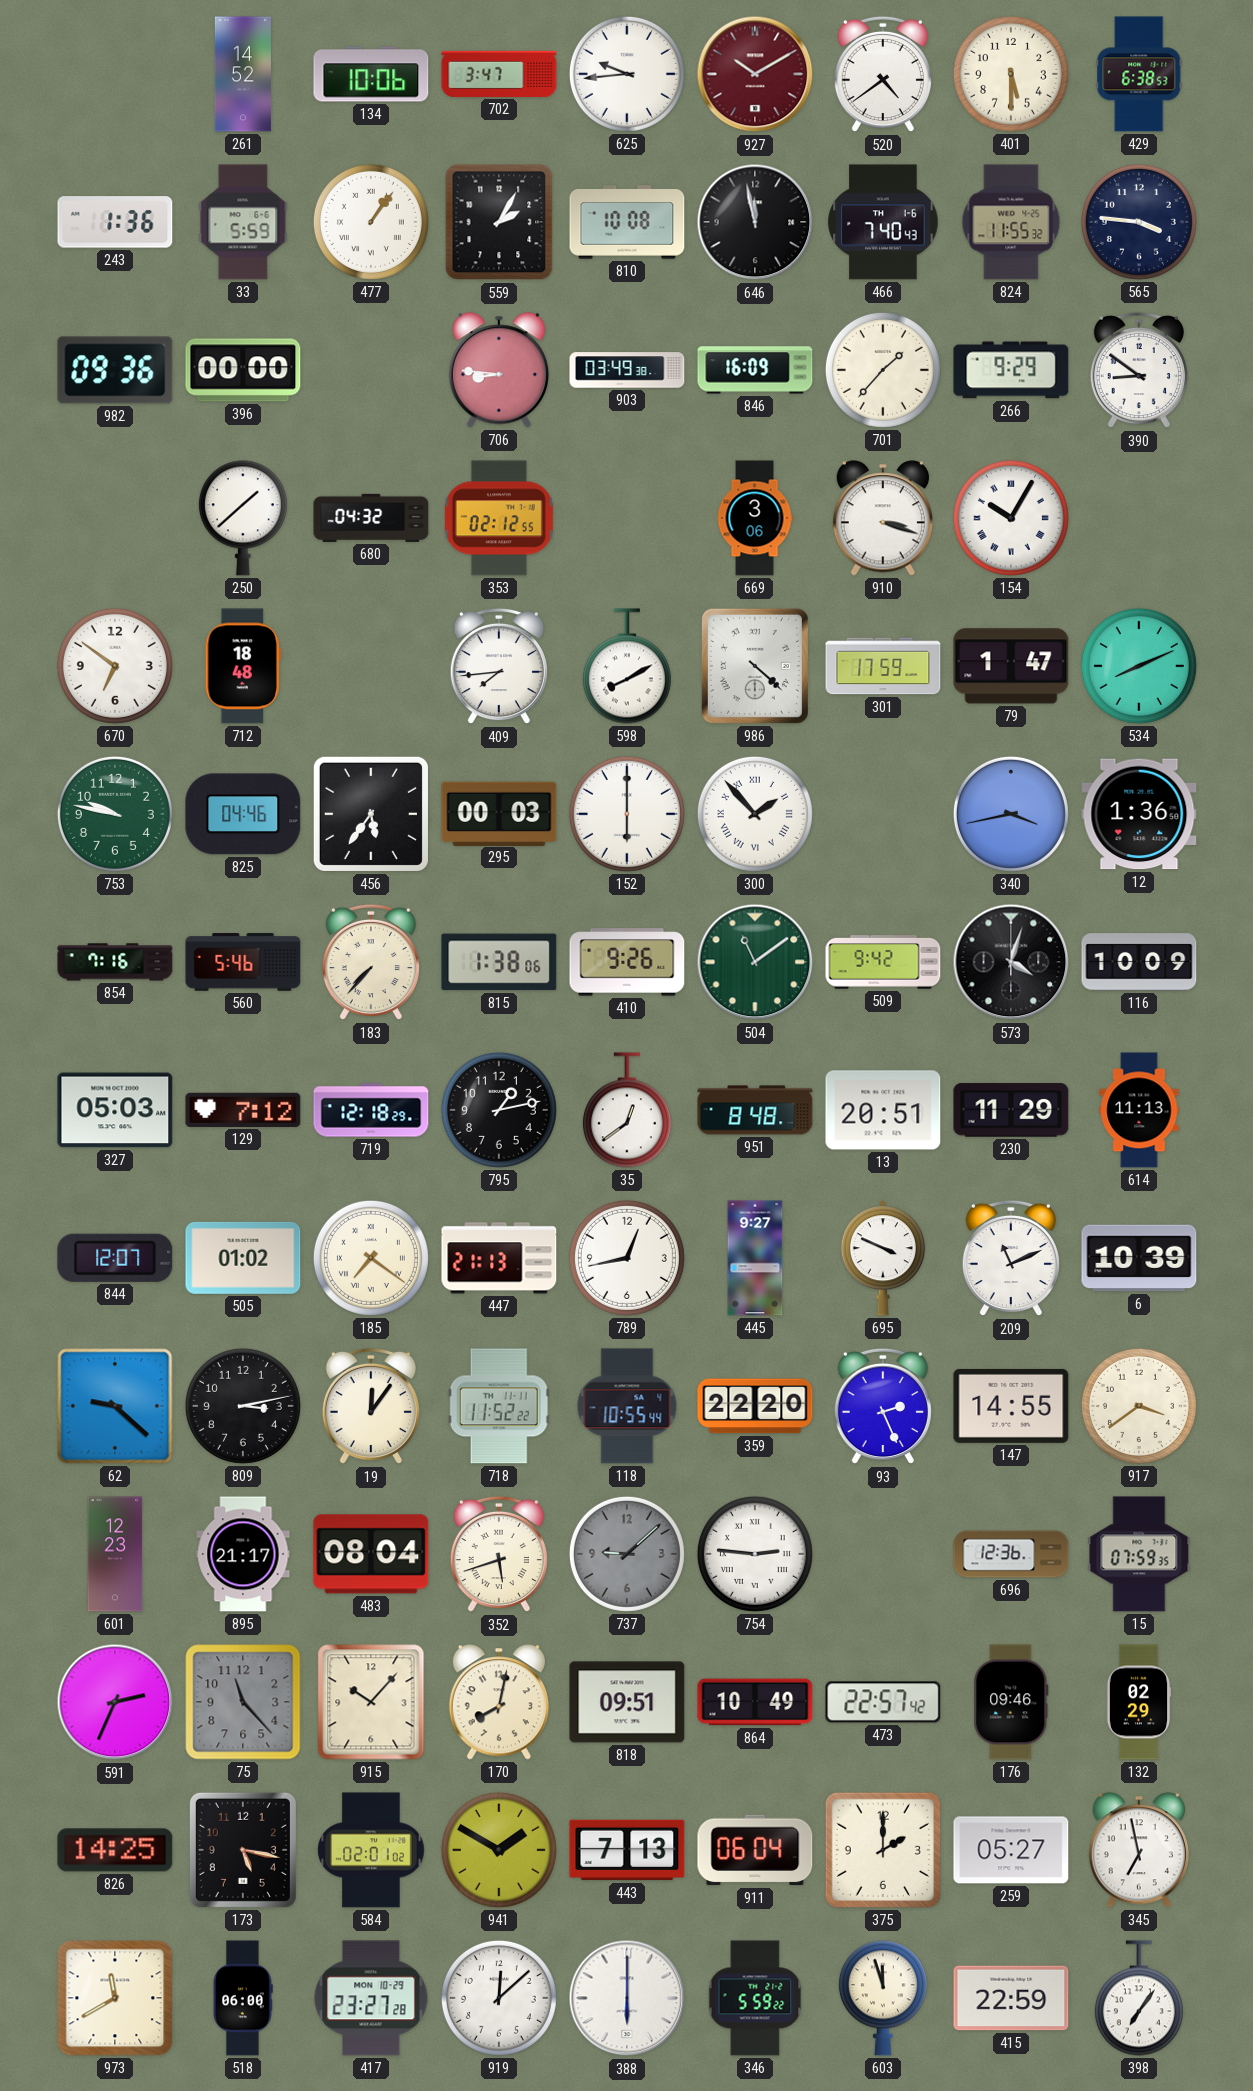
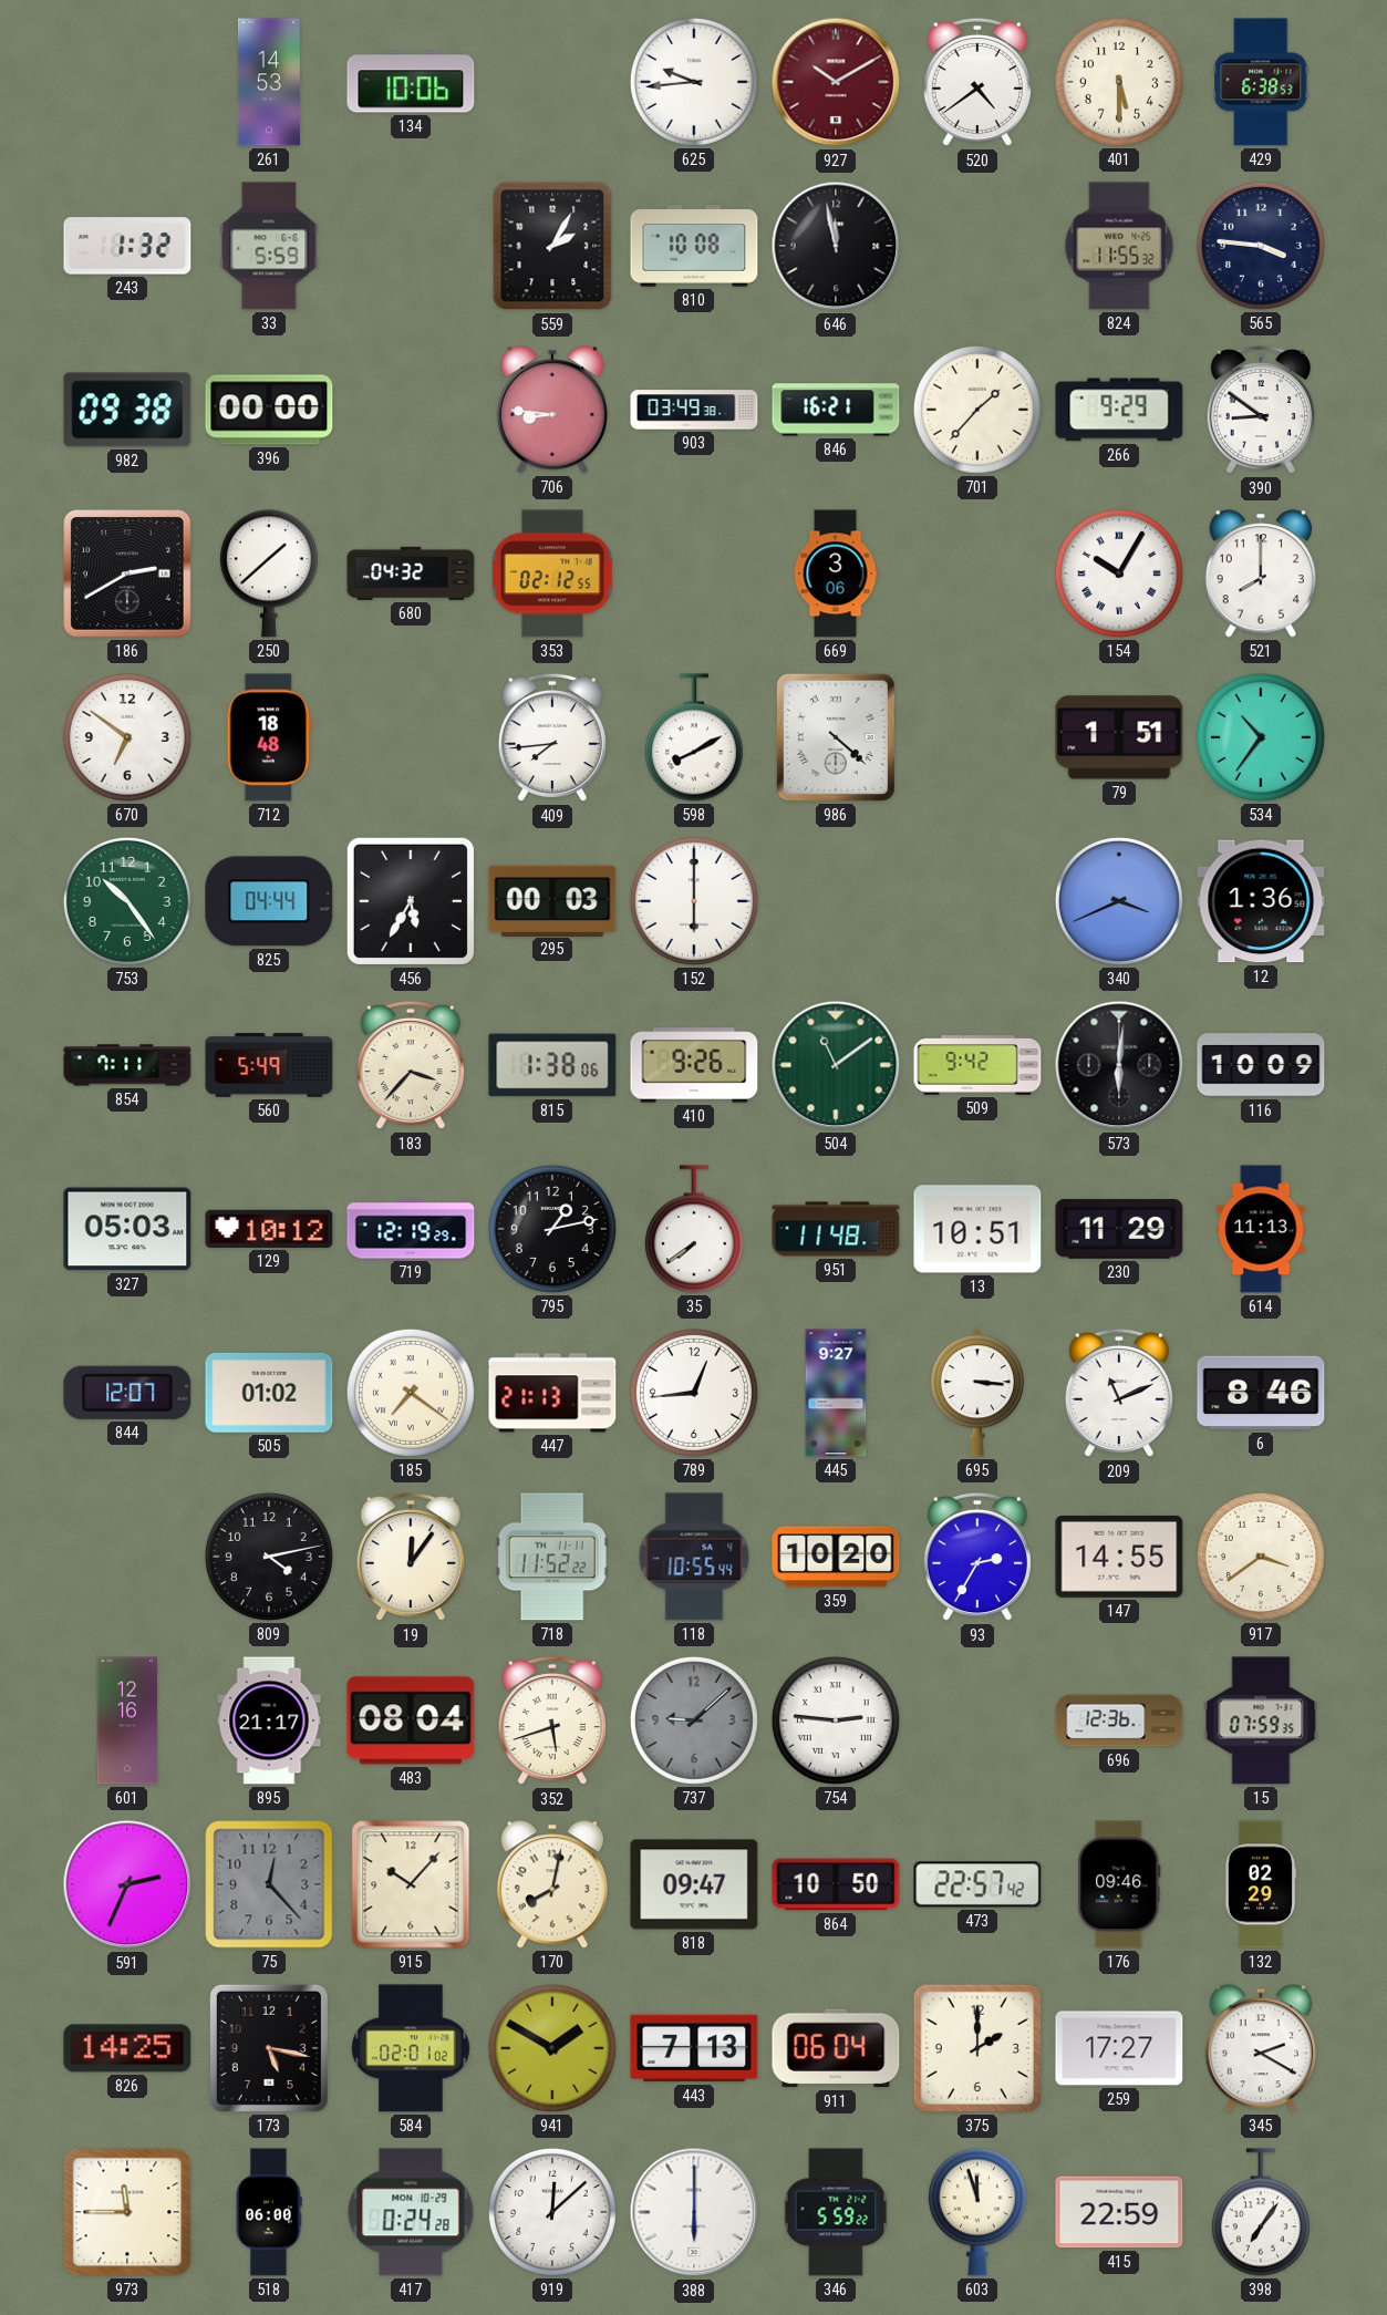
261: 14:52 -> 14:53 (269, 82)
702: 3:47 -> none (499, 74)
243: 1:36 -> 1:32 (127, 246)
477: 1:06 -> none (371, 222)
466: 7:40 -> none (883, 222)
982: 09:36 -> 09:38 (127, 410)
846: 16:09 -> 16:21 (836, 410)
186: none -> 2:40 (127, 573)
910: 3:18 -> none (883, 518)
521: none -> 8:00 (1261, 573)
301: 17:59 -> none (883, 666)
79: 1:47 -> 1:51 (1119, 737)
534: 8:11 -> 10:36 (1261, 737)
753: 9:47 -> 10:24 (127, 901)
825: 04:46 -> 04:44 (269, 901)
456: 5:36 -> 5:35 (411, 901)
300: 1:53 -> none (755, 814)
340: 3:43 -> 3:41 (1119, 901)
854: 7:16 -> 7:11 (127, 1065)
560: 5:46 -> 5:49 (269, 1065)
183: 7:37 -> 3:37 (411, 1065)
573: 4:03 -> 6:01 (1119, 1065)
129: 7:12 -> 10:12 (269, 1229)
719: 12:18 -> 12:19 (411, 1229)
35: 12:39 -> 7:39 (694, 1229)
951: 8:48 -> 11:48 (836, 1229)
13: 20:51 -> 10:51 (977, 1229)
789: 12:43 -> 12:44 (694, 1393)
695: 3:49 -> 3:16 (977, 1393)
6: 10:39 -> 8:46 (1261, 1393)
62: 9:22 -> none (115, 1406)
809: 3:13 -> 4:13 (269, 1557)
359: 22:20 -> 10:20 (836, 1557)
93: 2:26 -> 2:35 (977, 1557)
601: 12:23 -> 12:16 (127, 1720)
75: 11:23 -> 12:23 (269, 1884)
818: 09:51 -> 09:47 (694, 1884)
864: 10:49 -> 10:50 (836, 1884)
259: 05:27 -> 17:27 (1119, 2048)
345: 6:58 -> 2:20 (1261, 2048)
973: 11:40 -> 11:45 (127, 2212)
417: 23:27 -> 0:24 (411, 2212)
